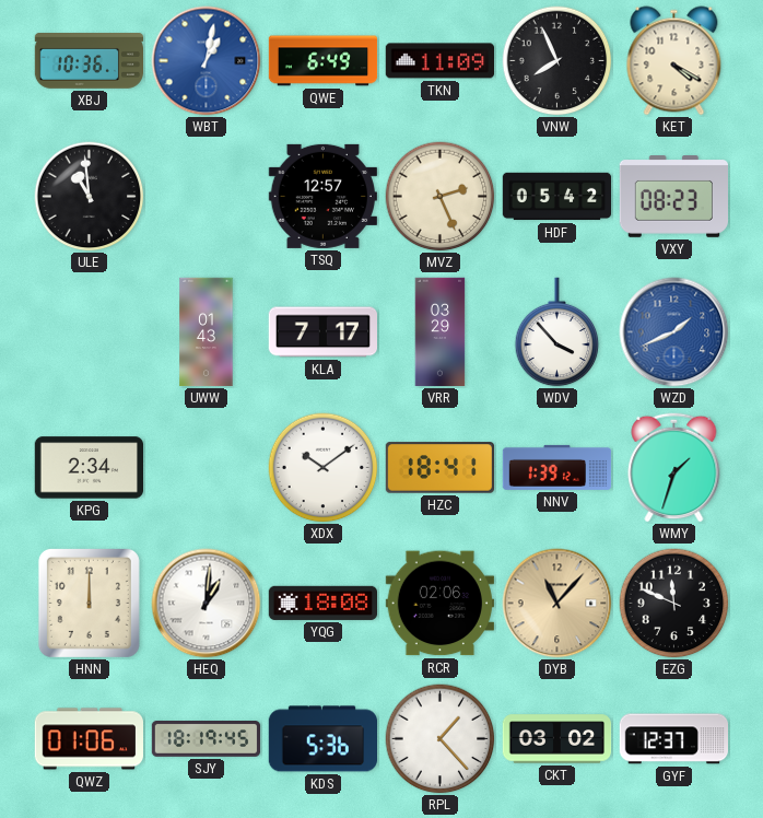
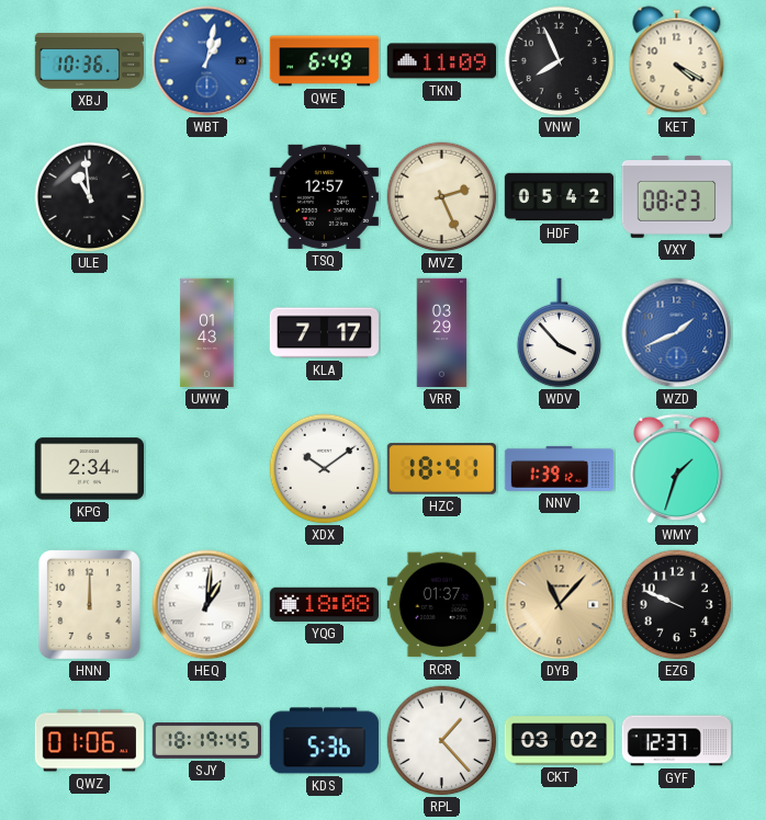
RCR: 02:06 -> 01:37 (441, 605)
EZG: 11:49 -> 9:49 (677, 605)
